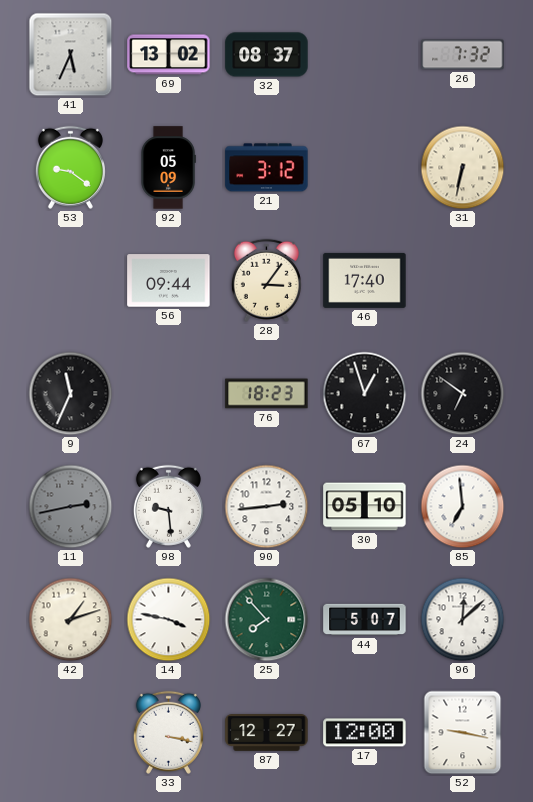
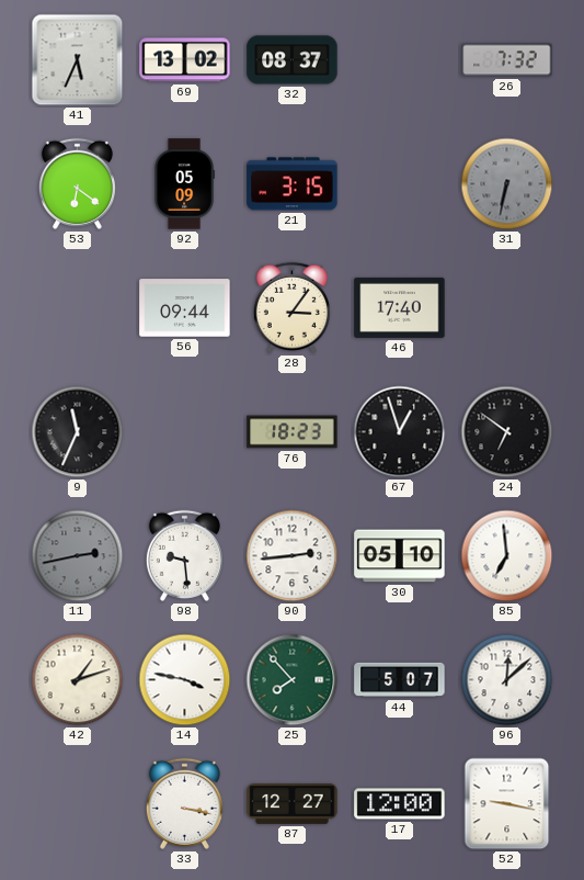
53: 9:21 -> 6:21 (77, 183)
21: 3:12 -> 3:15 (293, 184)
31 dial: cream -> grey (507, 184)
